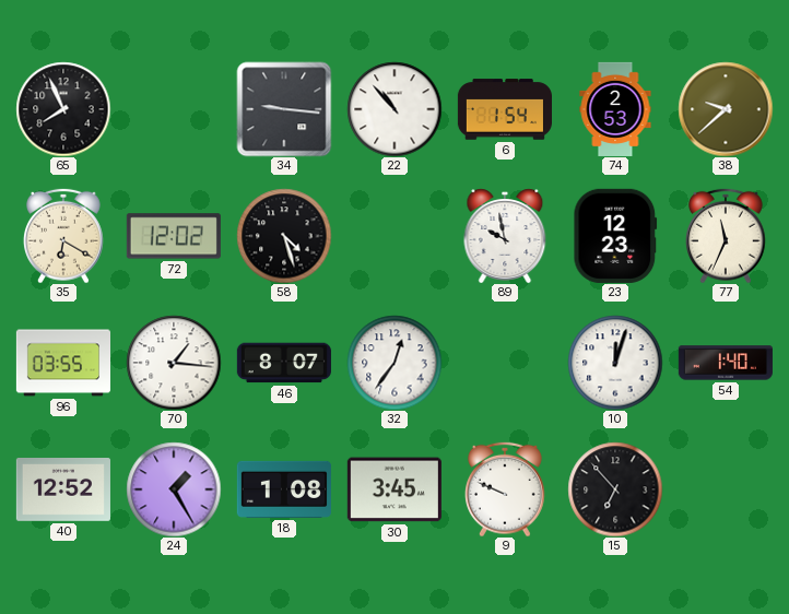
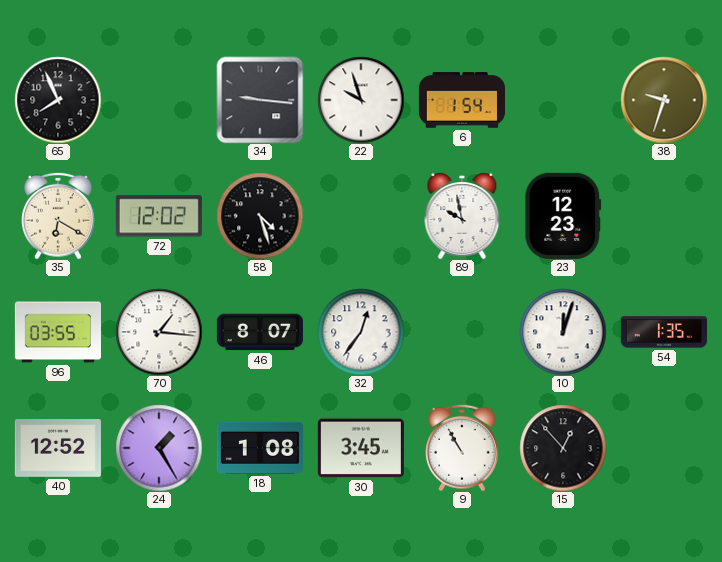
22: 10:53 -> 9:57 (361, 100)
74: 2:53 -> none (615, 108)
38: 9:38 -> 9:33 (664, 100)
77: 11:34 -> none (727, 236)
54: 1:40 -> 1:35 (664, 332)
9: 9:49 -> 10:55 (463, 448)
15: 6:53 -> 12:53 (563, 448)
